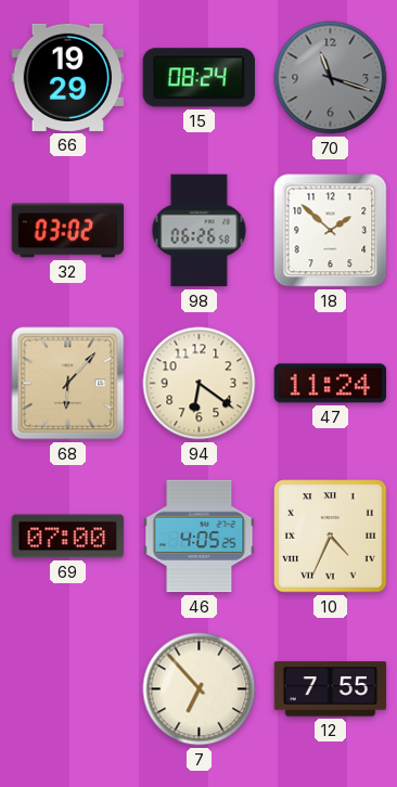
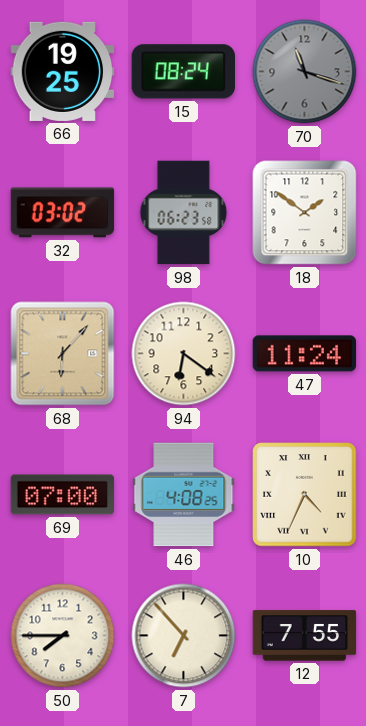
66: 19:29 -> 19:25 (63, 71)
98: 06:26 -> 06:23 (184, 213)
18: 1:52 -> 1:51 (305, 213)
46: 4:05 -> 4:08 (184, 495)
50: none -> 7:45 (63, 636)
